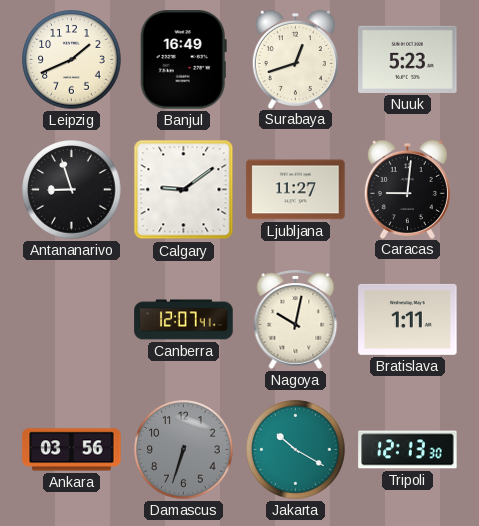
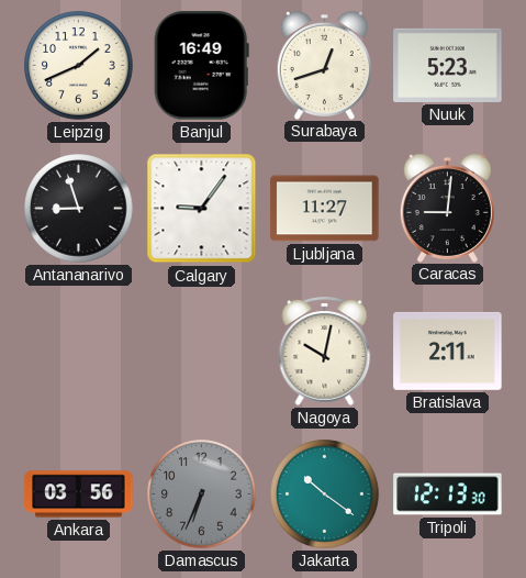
Calgary: 9:09 -> 9:06 (202, 209)
Canberra: 12:07 -> none (184, 320)
Bratislava: 1:11 -> 2:11 (448, 351)
Damascus: 6:33 -> 6:34 (202, 494)
Jakarta: 10:20 -> 10:21 (325, 494)
